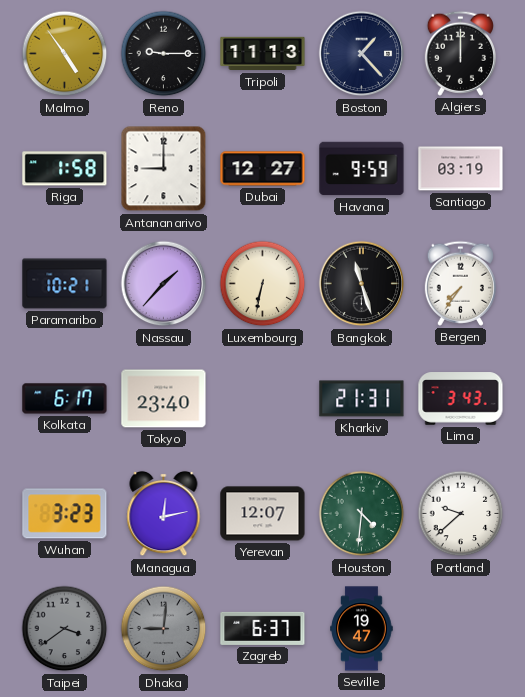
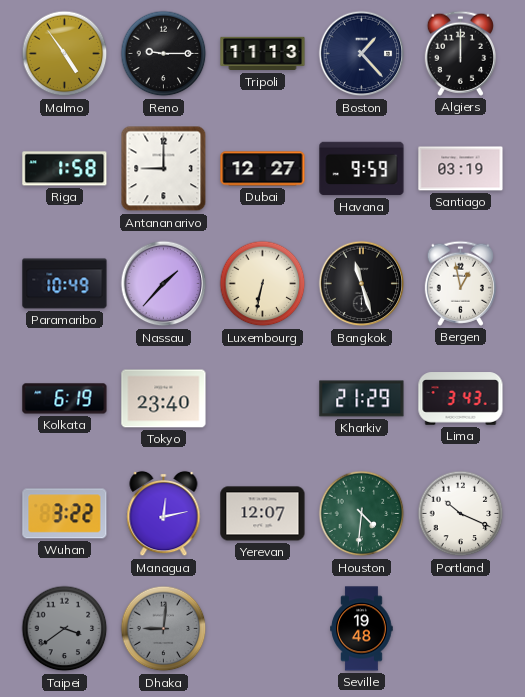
Paramaribo: 10:21 -> 10:49 (65, 284)
Bergen: 7:36 -> 12:58 (460, 283)
Kolkata: 6:17 -> 6:19 (65, 399)
Kharkiv: 21:31 -> 21:29 (362, 399)
Wuhan: 3:23 -> 3:22 (65, 514)
Portland: 9:38 -> 10:19 (461, 514)
Zagreb: 6:37 -> none (263, 628)
Seville: 19:47 -> 19:48 (362, 629)
